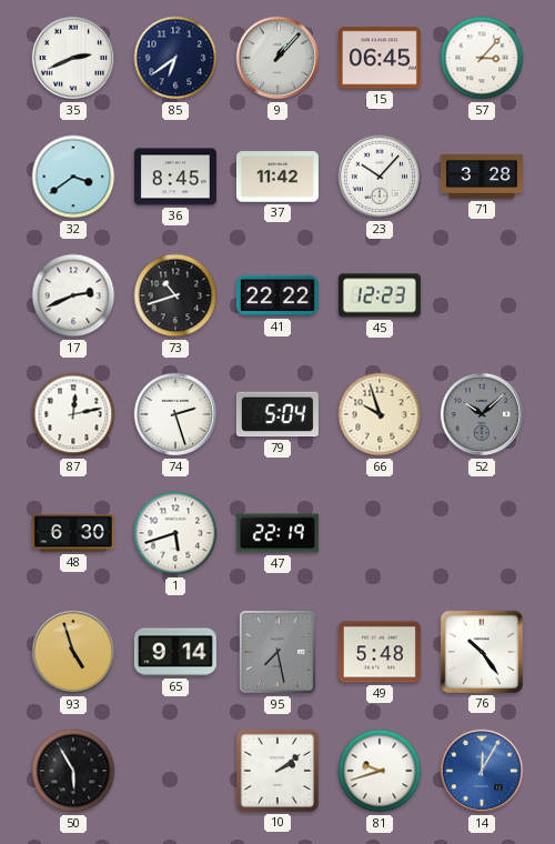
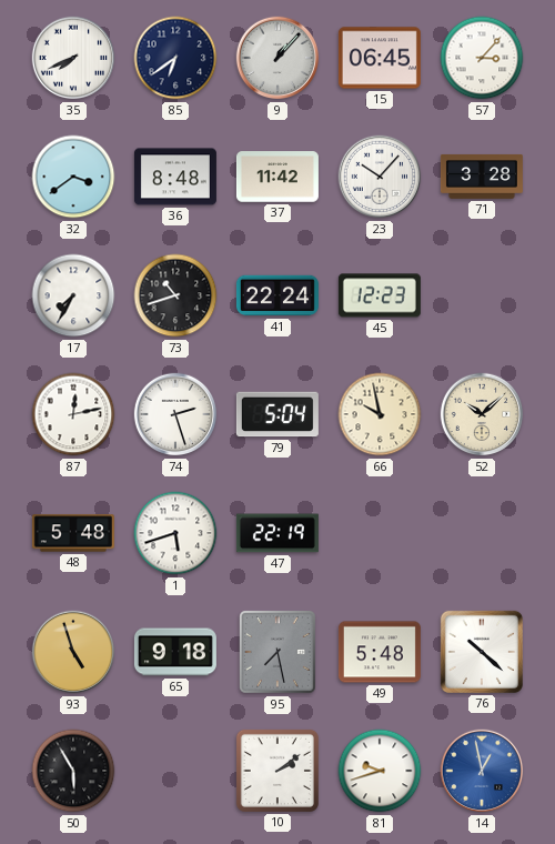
35: 2:41 -> 7:41 (73, 58)
36: 8:45 -> 8:48 (175, 177)
17: 2:41 -> 7:35 (73, 295)
41: 22:22 -> 22:24 (277, 295)
66: 9:57 -> 9:58 (380, 414)
52 dial: grey -> cream (482, 414)
48: 6:30 -> 5:48 (73, 533)
65: 9:14 -> 9:18 (175, 652)
76: 10:24 -> 10:22 (482, 652)
14: 12:05 -> 12:58 (482, 771)
